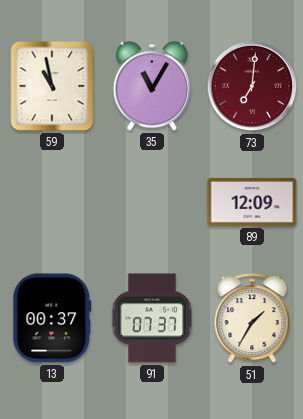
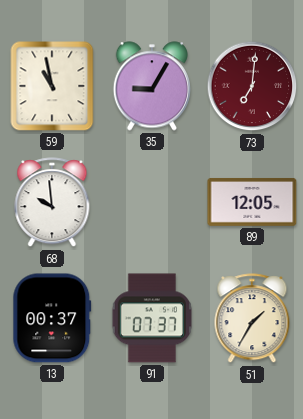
35: 11:05 -> 9:05 (151, 86)
68: none -> 9:59 (52, 203)
89: 12:09 -> 12:05 (252, 202)
